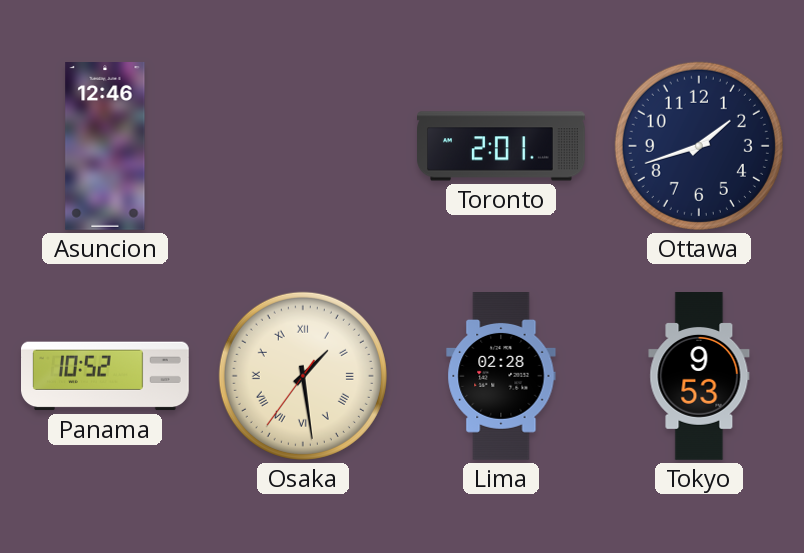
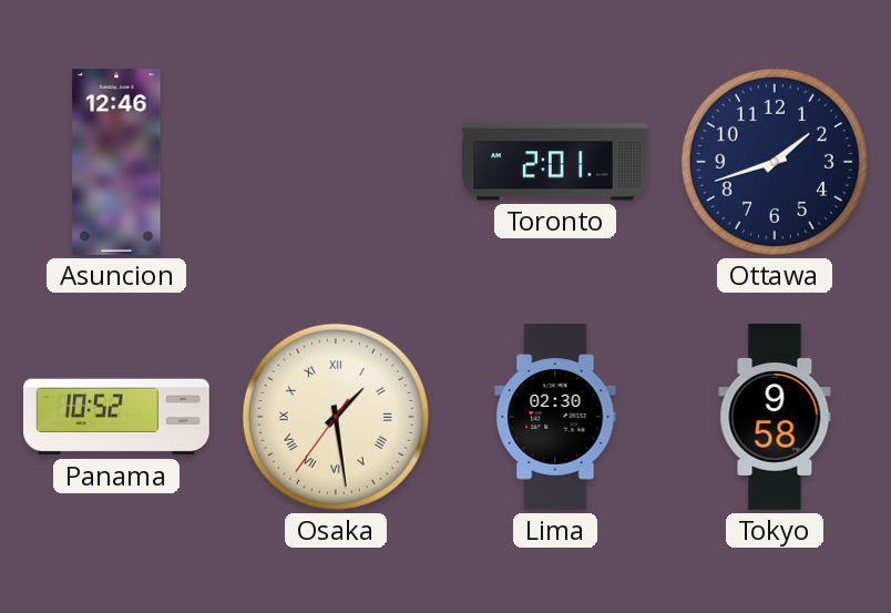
Lima: 02:28 -> 02:30 (555, 418)
Tokyo: 9:53 -> 9:58 (775, 417)
